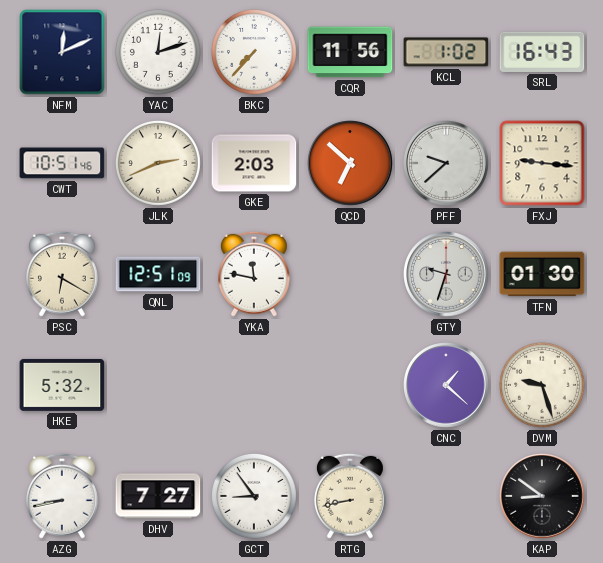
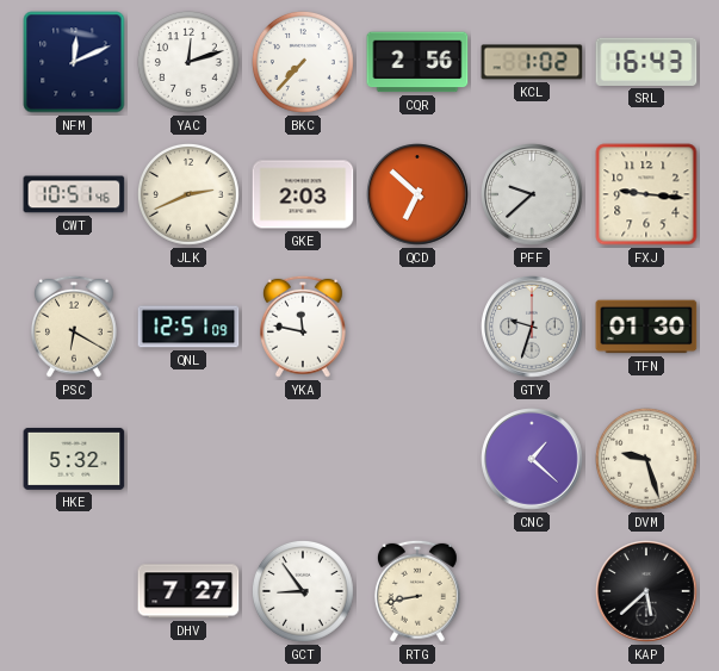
CQR: 11:56 -> 2:56 (417, 62)
AZG: 8:43 -> none (63, 496)
KAP: 8:51 -> 5:38 (646, 591)
